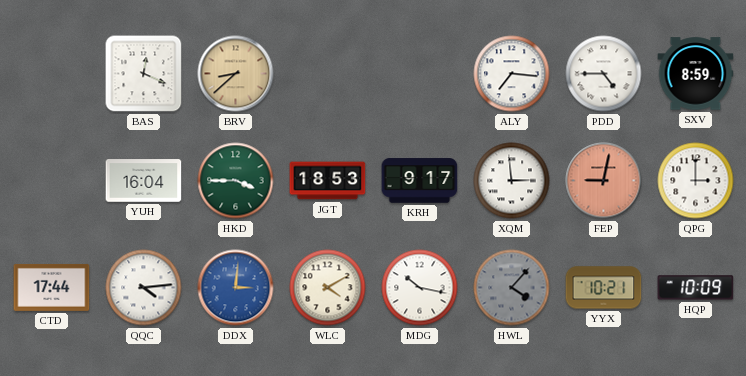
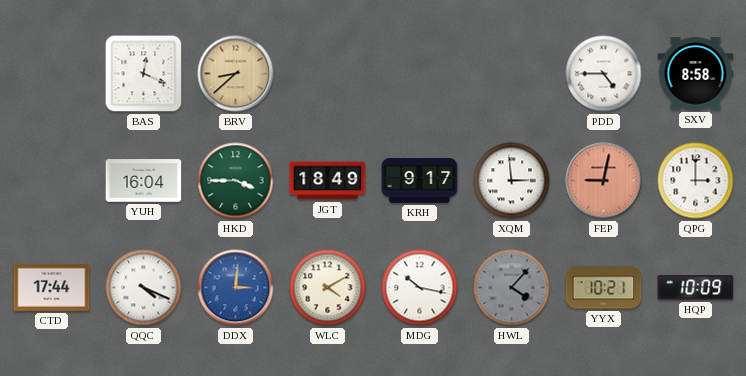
ALY: 7:16 -> none (512, 74)
SXV: 8:59 -> 8:58 (696, 74)
JGT: 18:53 -> 18:49 (328, 181)
QQC: 4:14 -> 4:19 (144, 288)
